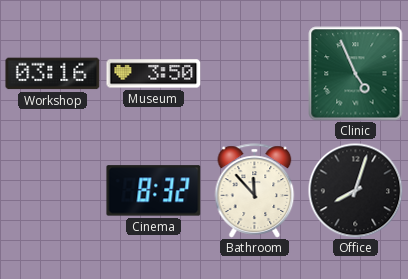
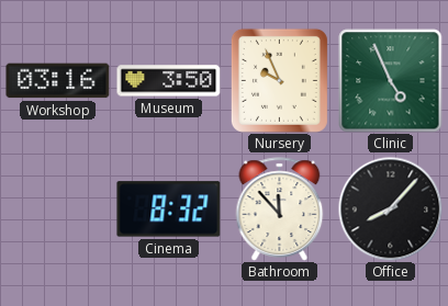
Nursery: none -> 9:56 (279, 80)
Office: 8:03 -> 8:07 (390, 208)
